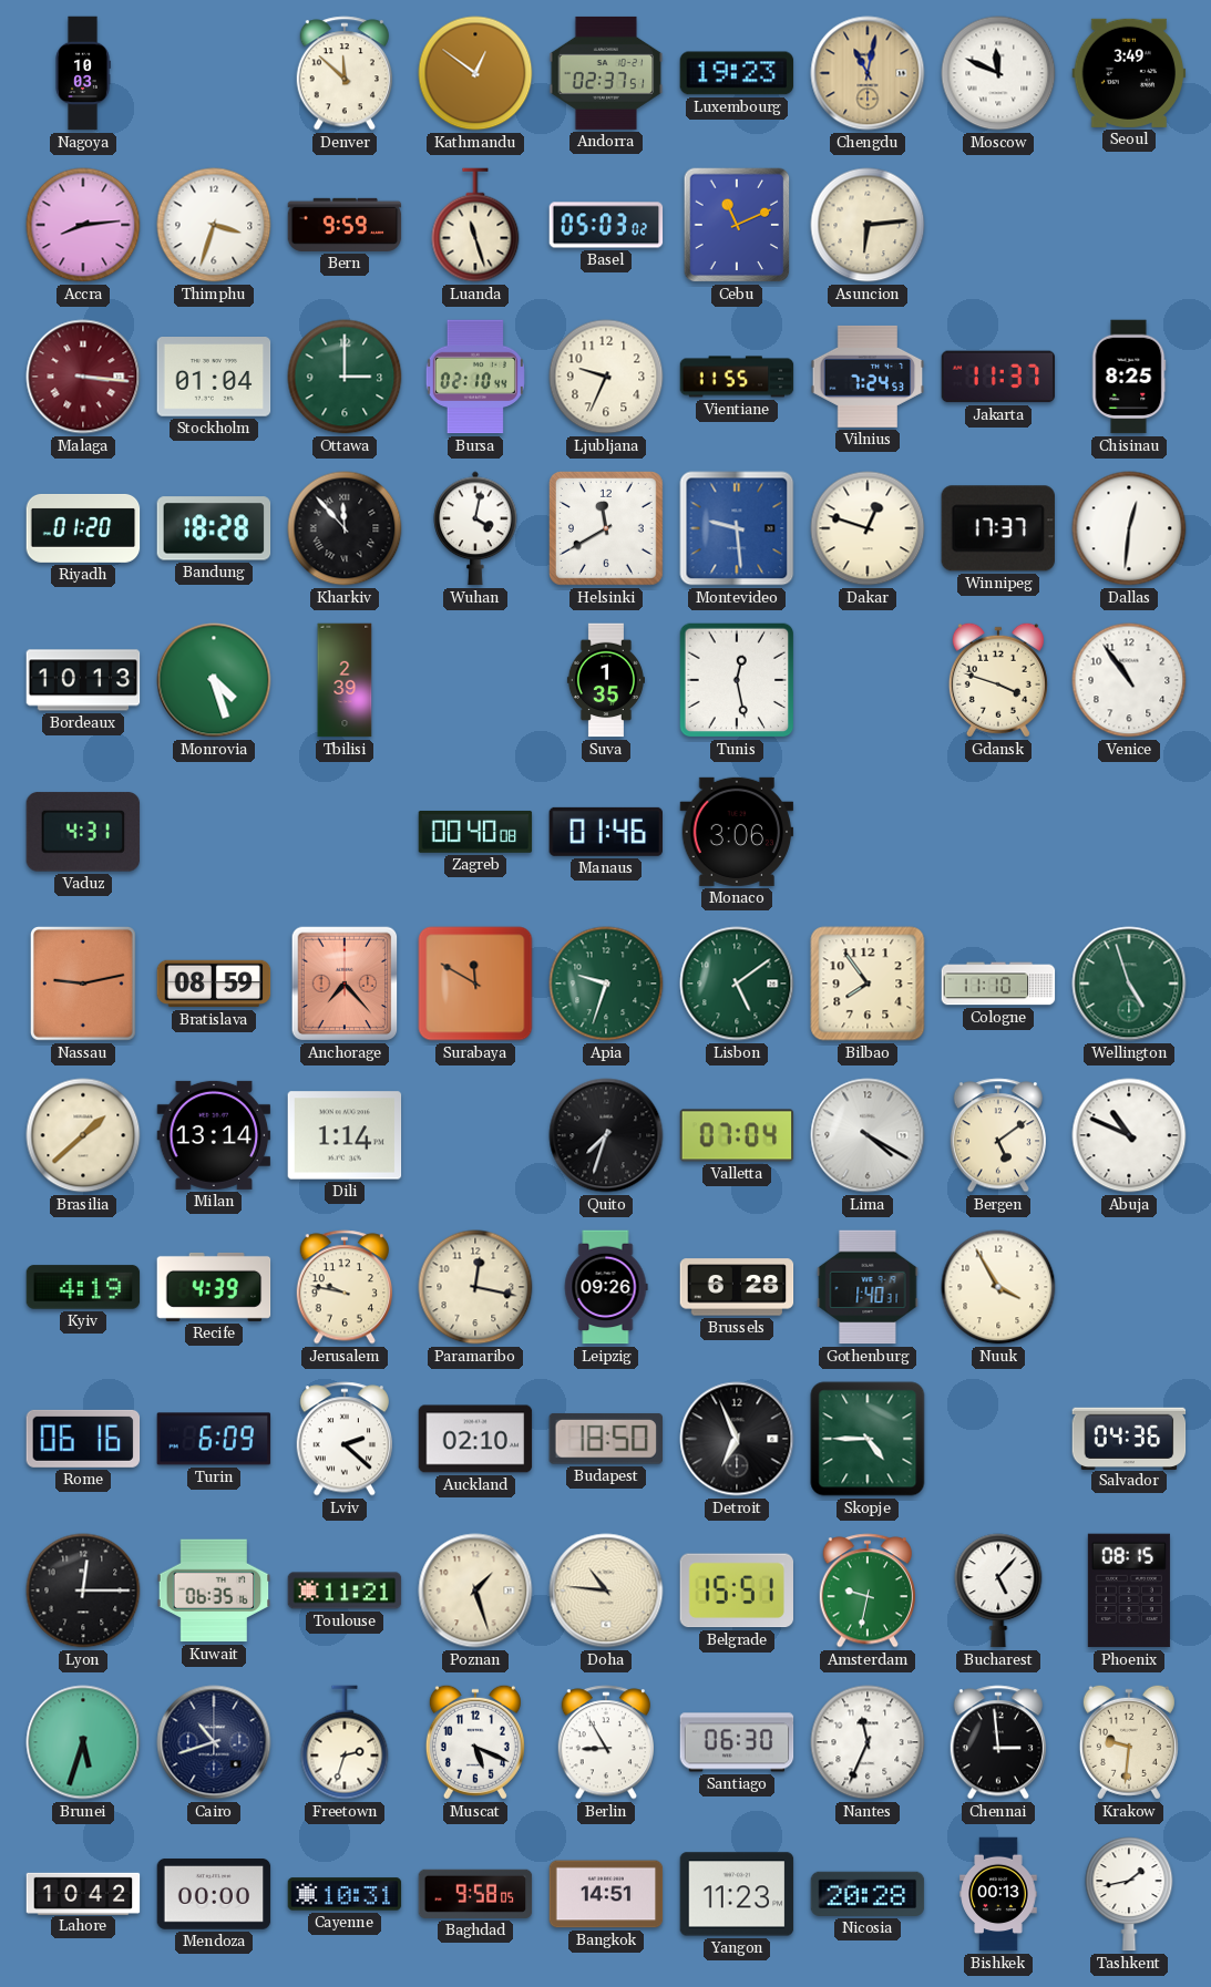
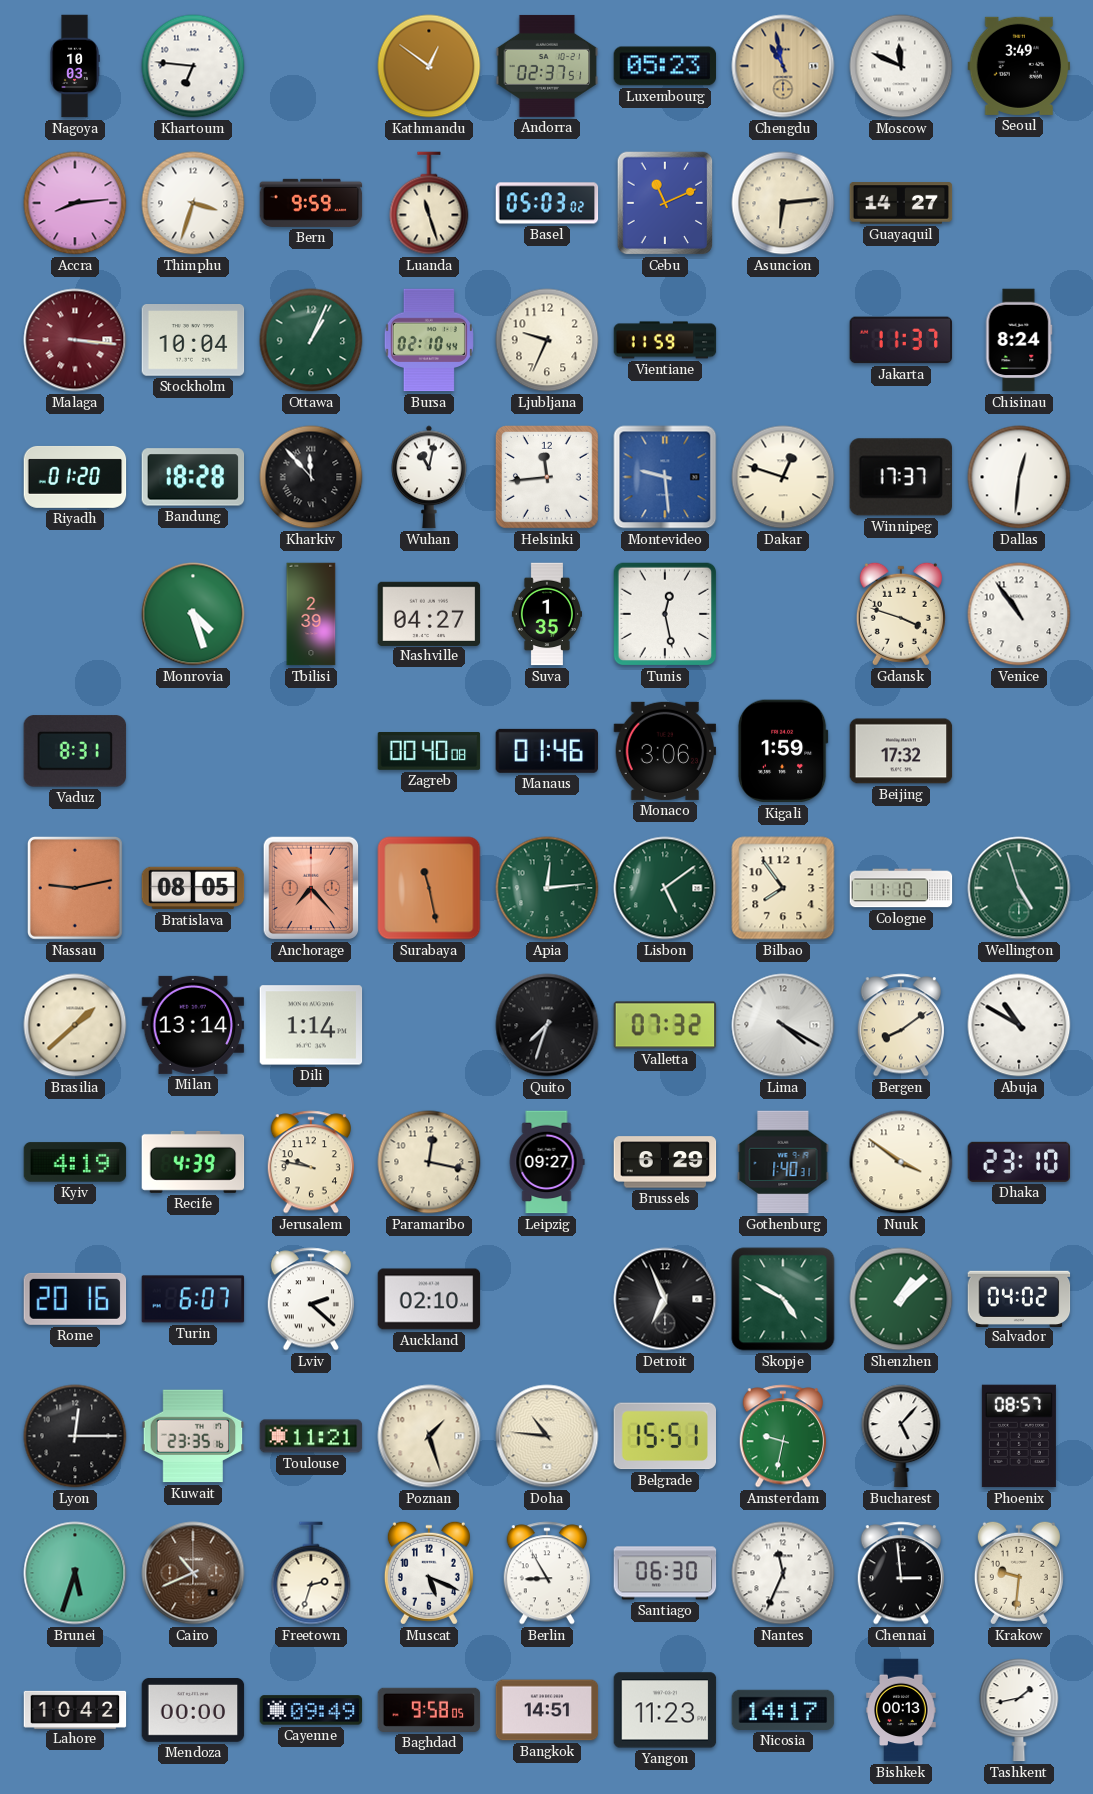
Khartoum: none -> 6:46 (193, 66)
Denver: 11:52 -> none (343, 73)
Luxembourg: 19:23 -> 05:23 (665, 66)
Chengdu: 11:02 -> 10:58 (783, 66)
Guayaquil: none -> 14:27 (901, 203)
Stockholm: 01:04 -> 10:04 (193, 341)
Ottawa: 3:00 -> 1:04 (311, 340)
Vientiane: 11:55 -> 11:59 (665, 340)
Vilnius: 7:24 -> none (868, 377)
Chisinau: 8:25 -> 8:24 (1019, 340)
Wuhan: 4:02 -> 11:02 (429, 477)
Helsinki: 11:40 -> 11:44 (547, 477)
Bordeaux: 10:13 -> none (83, 680)
Nashville: none -> 04:27 (429, 613)
Vaduz: 4:31 -> 8:31 (75, 751)
Kigali: none -> 1:59 (783, 751)
Beijing: none -> 17:32 (901, 751)
Bratislava: 08:59 -> 08:05 (193, 888)
Surabaya: 11:50 -> 11:28 (429, 888)
Apia: 9:33 -> 12:14 (547, 888)
Valletta: 07:04 -> 07:32 (665, 1025)
Bergen: 5:09 -> 8:09 (900, 1025)
Abuja: 10:49 -> 10:50 (1019, 1025)
Leipzig: 09:26 -> 09:27 (547, 1162)
Brussels: 6:28 -> 6:29 (665, 1162)
Nuuk: 3:55 -> 3:51 (901, 1162)
Dhaka: none -> 23:10 (1019, 1162)
Rome: 06:16 -> 20:16 (75, 1299)
Turin: 6:09 -> 6:07 (193, 1299)
Budapest: 18:50 -> none (605, 1439)
Skopje: 4:45 -> 4:50 (783, 1299)
Shenzhen: none -> 1:08 (901, 1299)
Salvador: 04:36 -> 04:02 (1019, 1298)
Kuwait: 06:35 -> 23:35 (193, 1436)
Phoenix: 08:15 -> 08:57 (1019, 1436)
Cairo: 10:42 -> 10:41 (193, 1573)
Cairo dial: navy -> brown (193, 1573)
Cayenne: 10:31 -> 09:49 (311, 1710)
Nicosia: 20:28 -> 14:17 (783, 1710)
